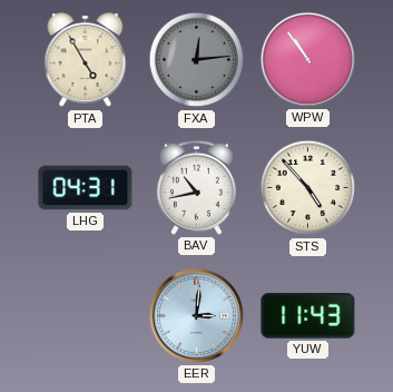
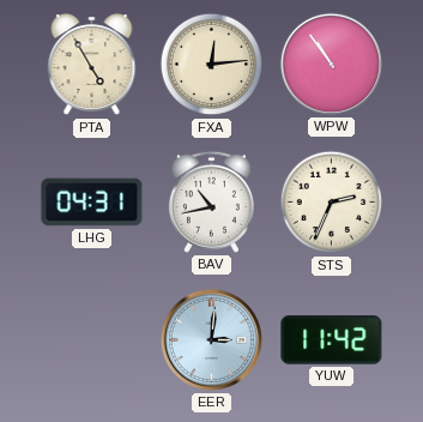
FXA dial: grey -> cream (212, 65)
STS: 4:53 -> 2:34 (332, 203)
YUW: 11:43 -> 11:42 (332, 340)
